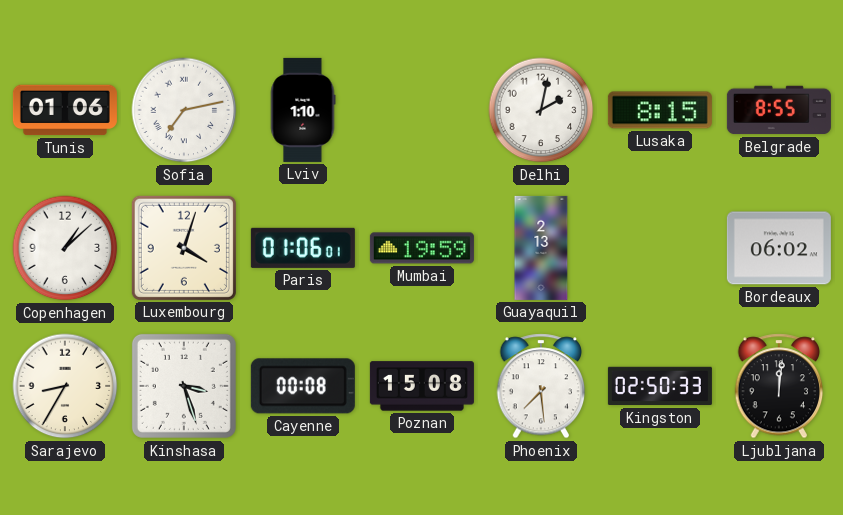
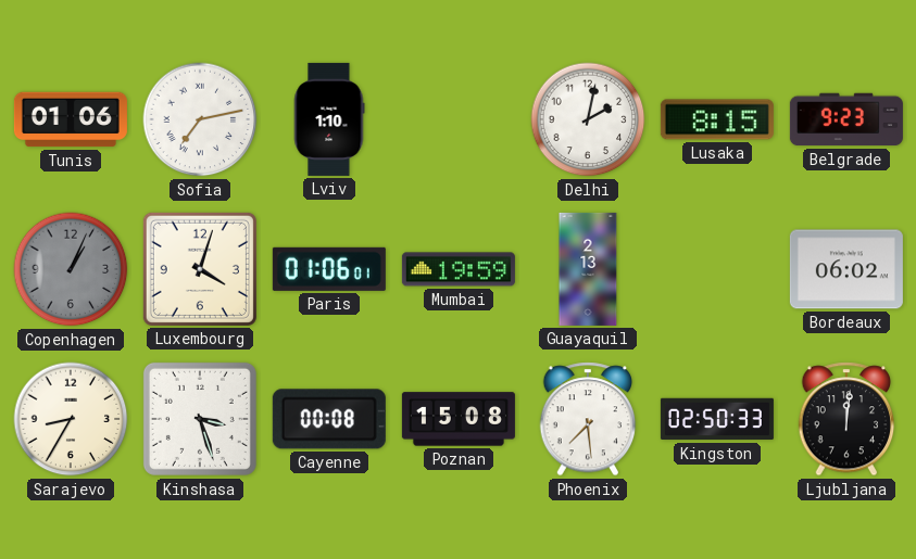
Belgrade: 8:55 -> 9:23 (846, 119)
Copenhagen: 1:08 -> 1:04 (71, 269)
Copenhagen dial: white -> grey (71, 269)
